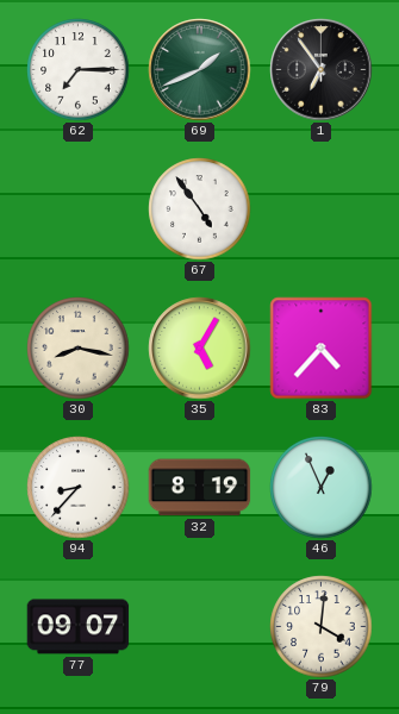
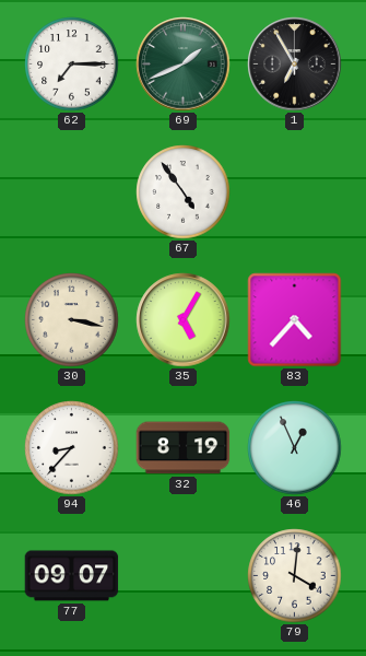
1: 6:54 -> 6:55 (295, 65)
30: 8:17 -> 3:17 (72, 320)
